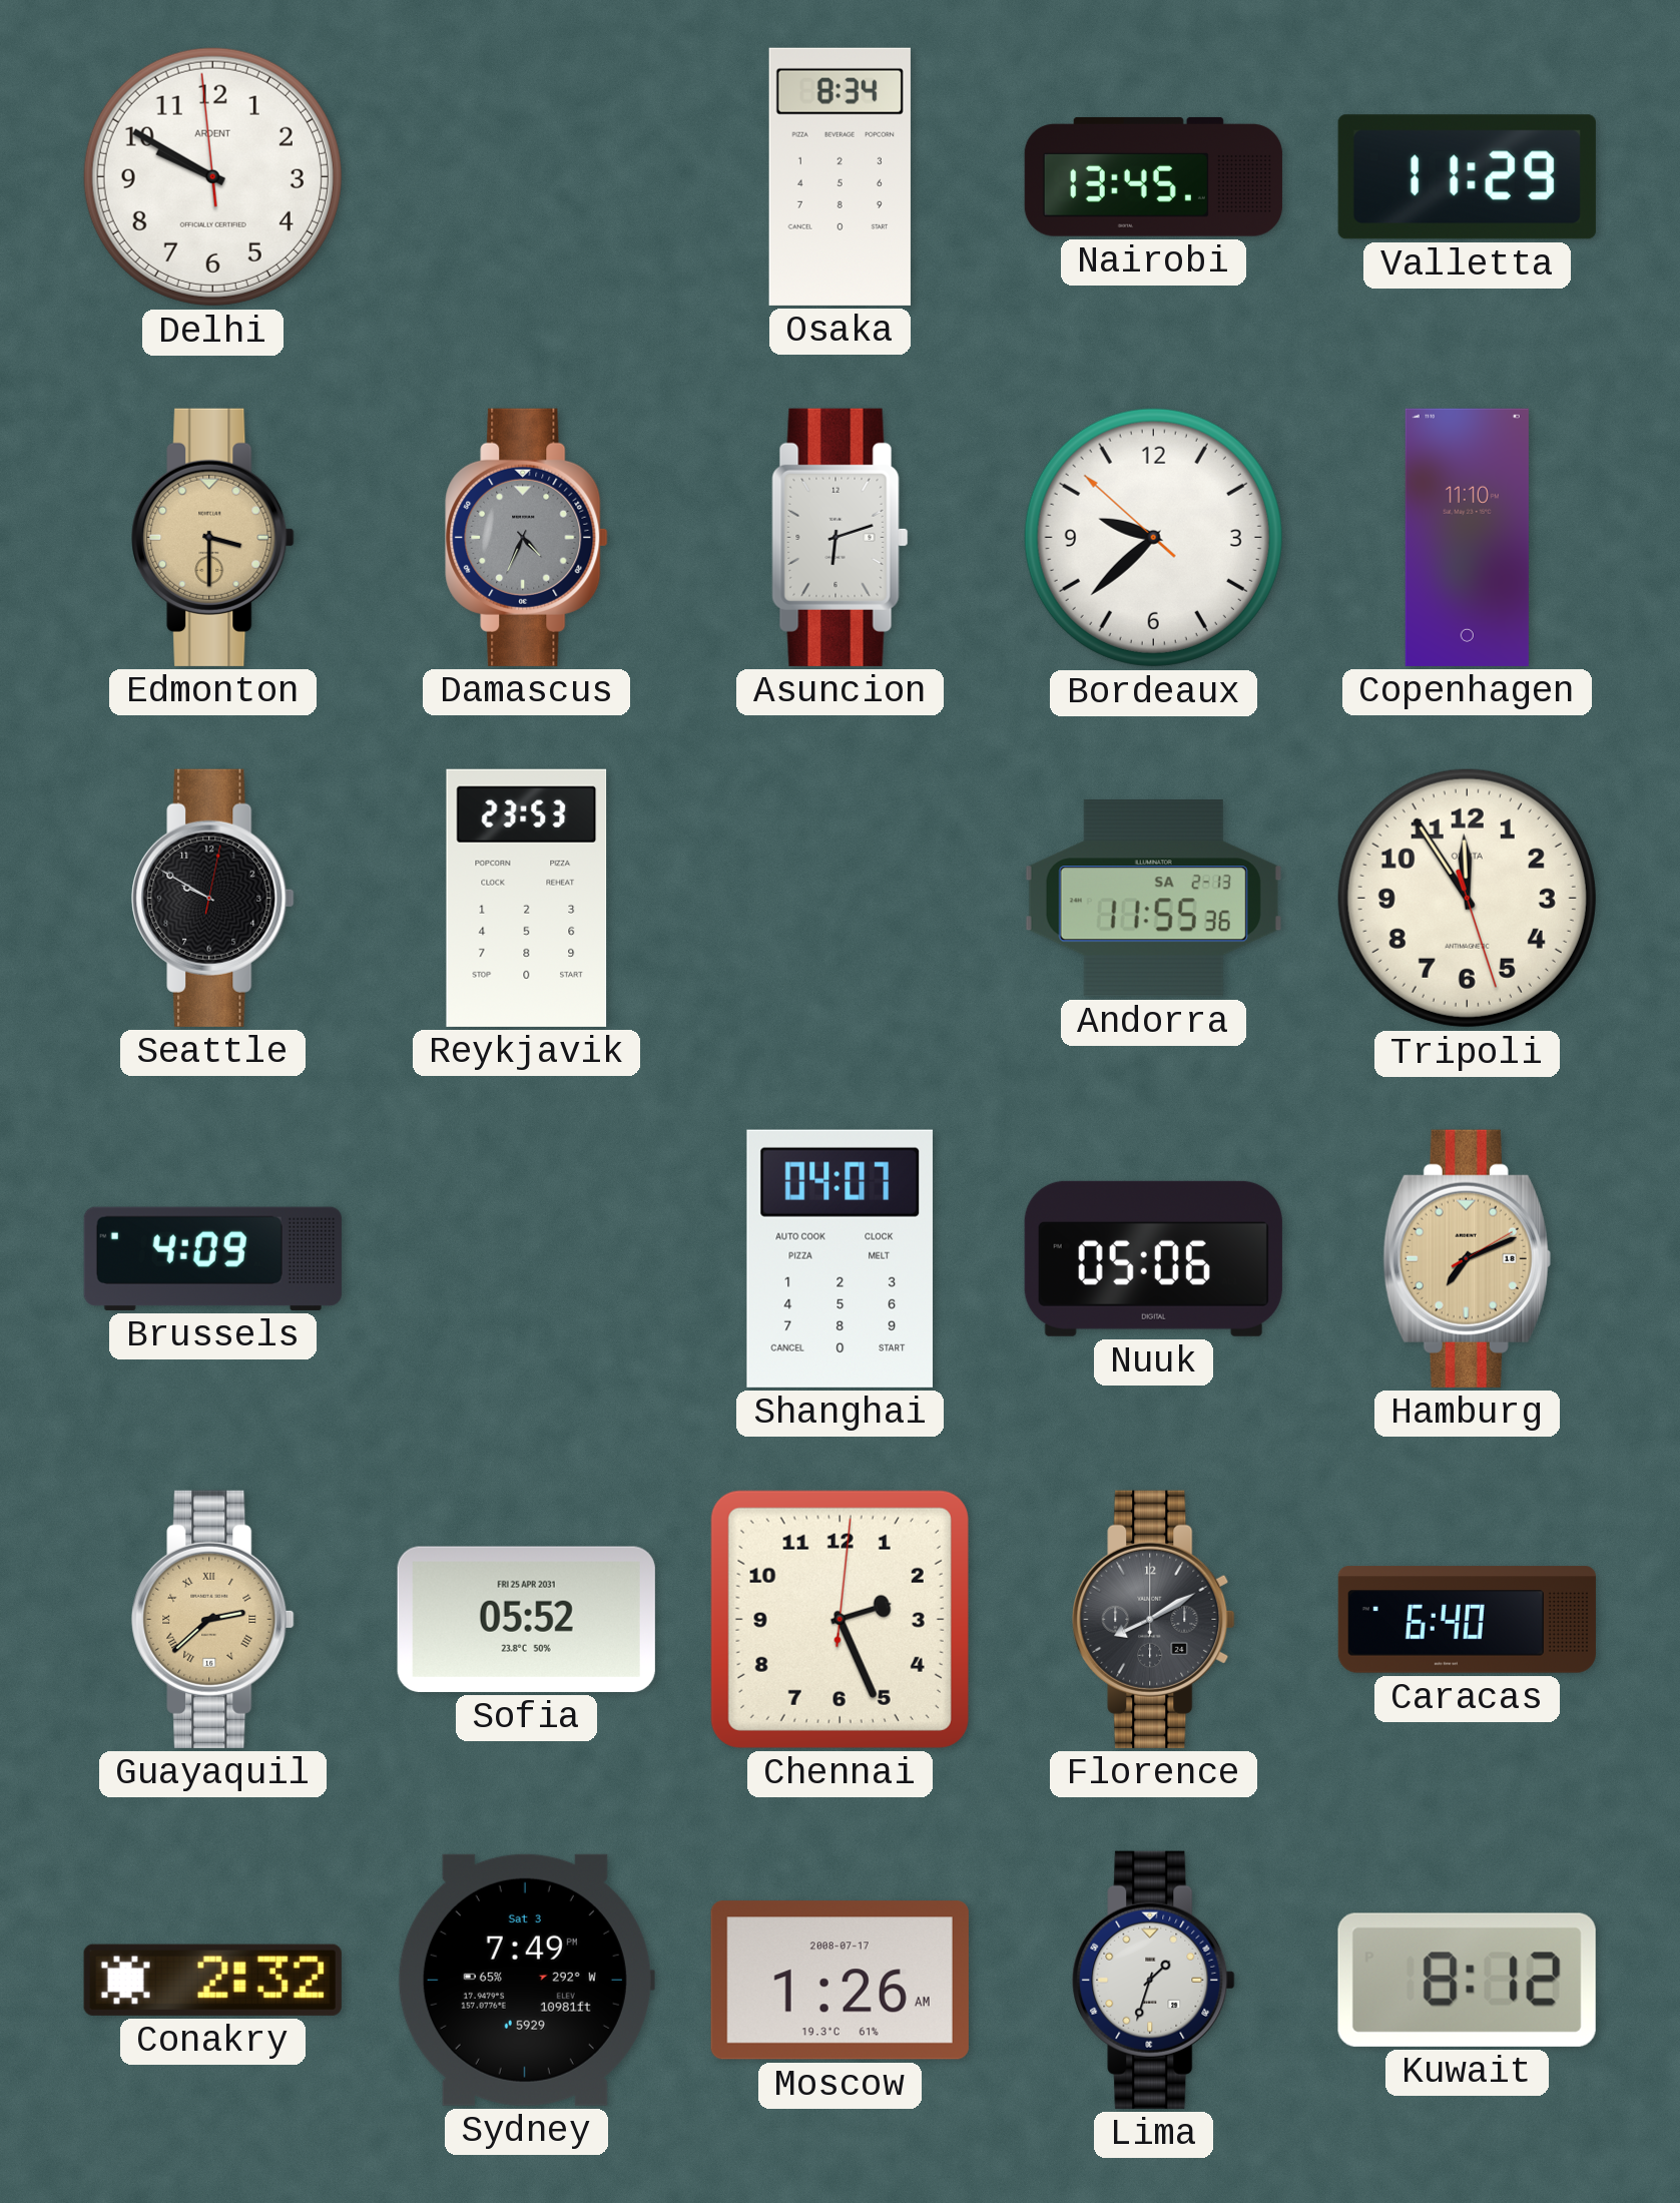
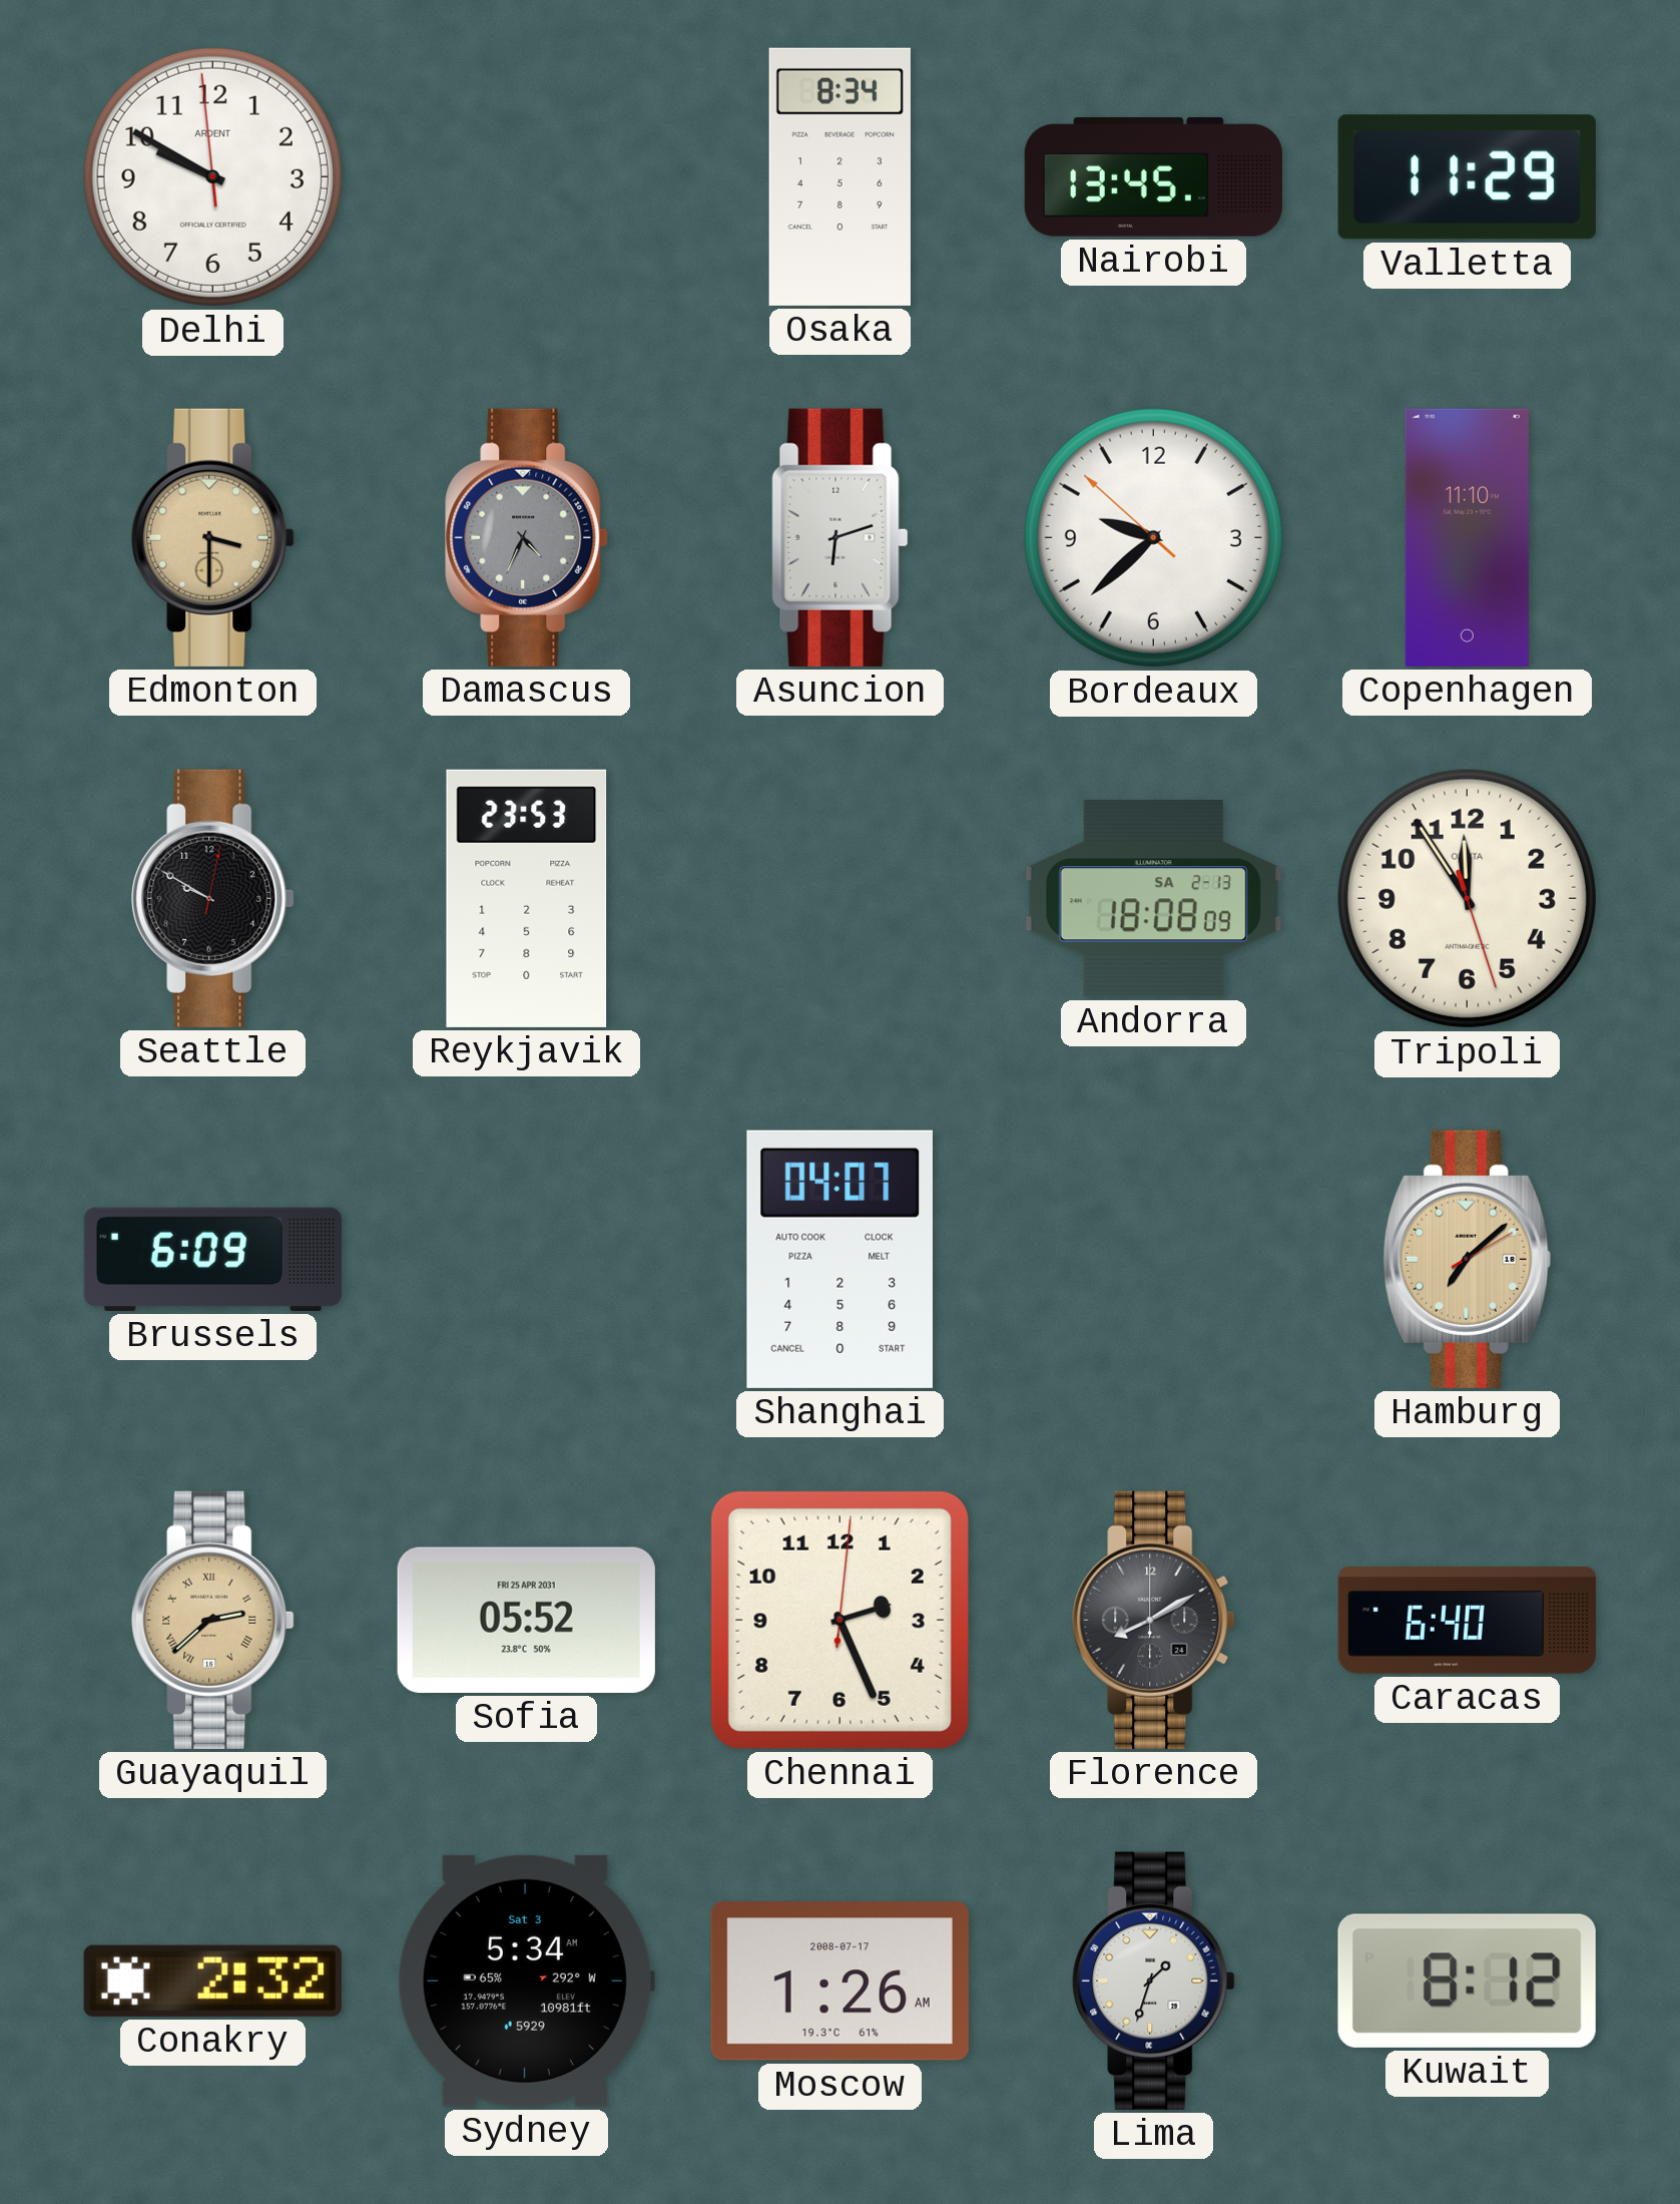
Andorra: 11:55 -> 18:08 (1153, 899)
Brussels: 4:09 -> 6:09 (212, 1259)
Nuuk: 05:06 -> none (1153, 1258)
Hamburg: 7:11 -> 7:08 (1467, 1259)
Sydney: 7:49 -> 5:34 (526, 1980)
